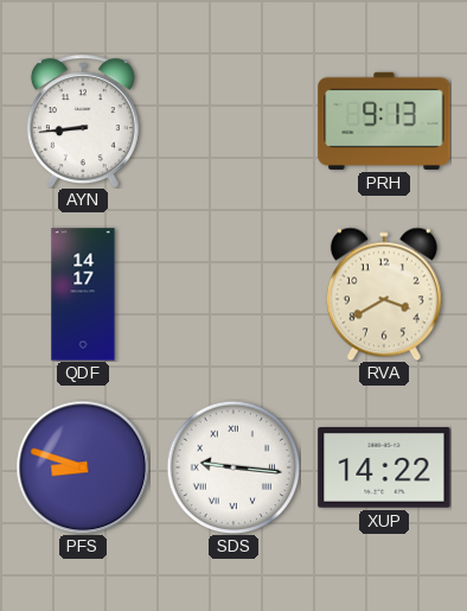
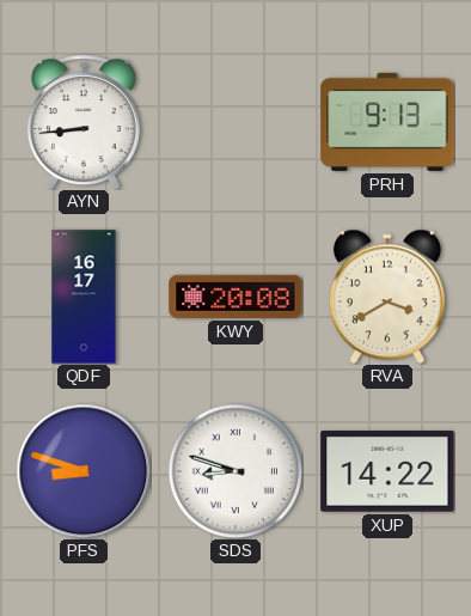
QDF: 14:17 -> 16:17 (84, 297)
KWY: none -> 20:08 (235, 297)
SDS: 9:16 -> 8:48 (235, 471)
